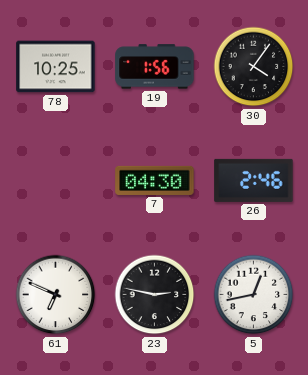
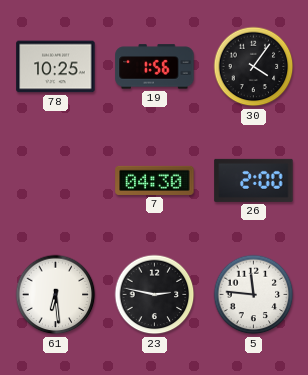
26: 2:46 -> 2:00 (254, 180)
61: 6:49 -> 6:29 (56, 295)
5: 12:43 -> 11:46 (254, 295)
